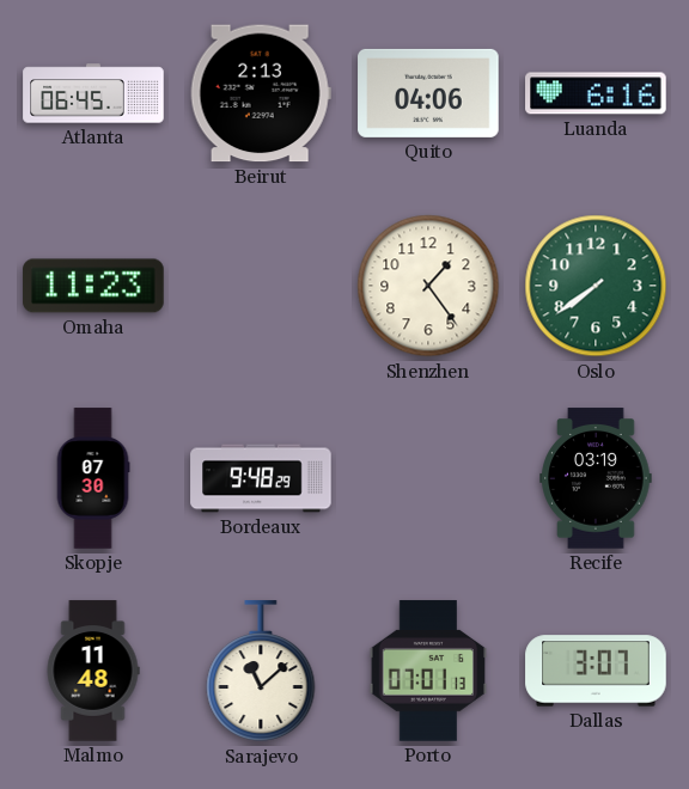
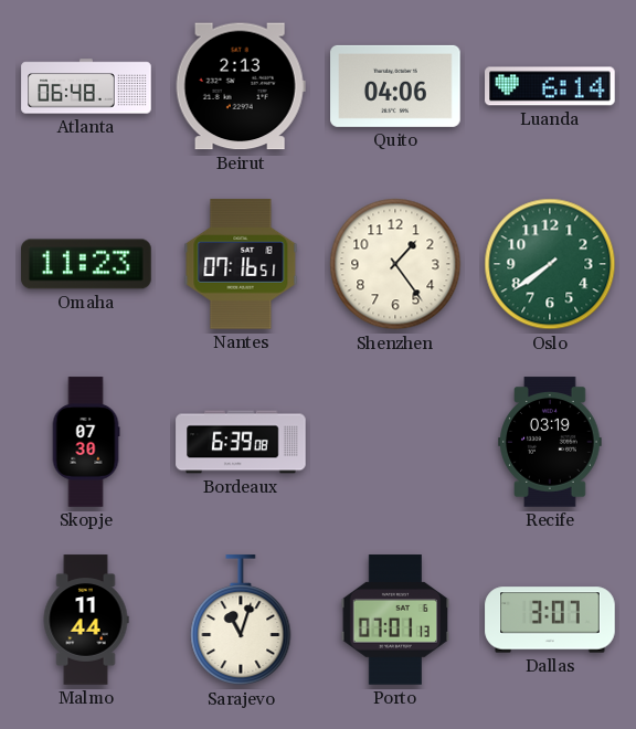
Atlanta: 06:45 -> 06:48 (86, 86)
Luanda: 6:16 -> 6:14 (550, 86)
Nantes: none -> 07:16 (241, 264)
Bordeaux: 9:48 -> 6:39 (241, 442)
Malmo: 11:48 -> 11:44 (86, 620)
Sarajevo: 11:08 -> 11:03 (241, 621)
